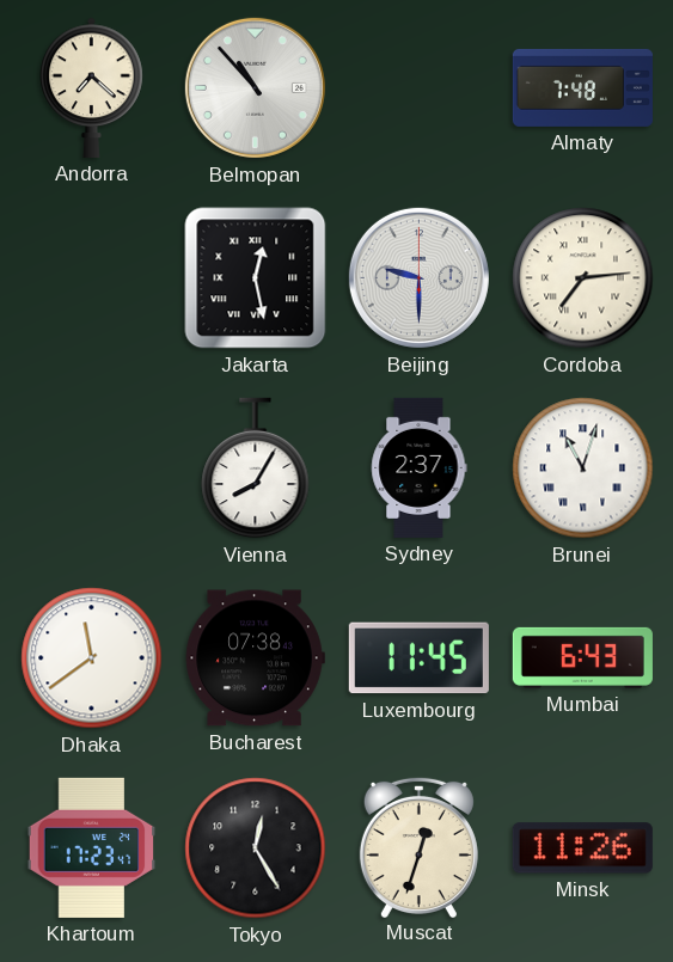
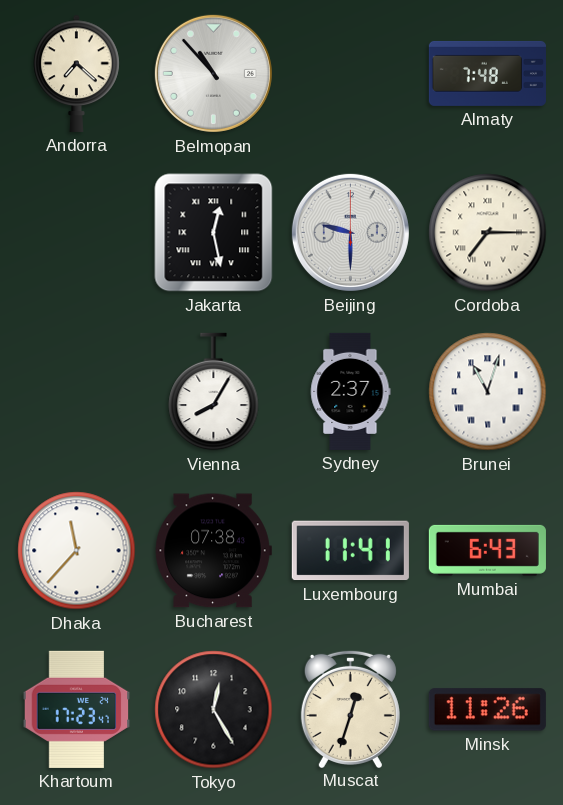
Cordoba: 7:14 -> 7:15 (488, 233)
Dhaka: 11:39 -> 11:37 (77, 551)
Luxembourg: 11:45 -> 11:41 (350, 551)
